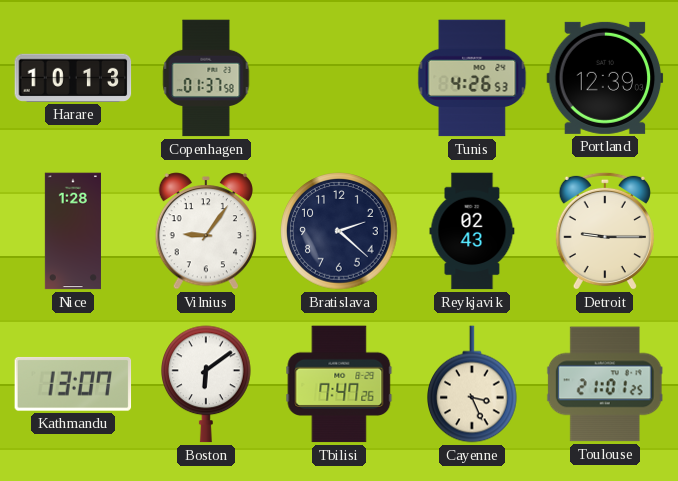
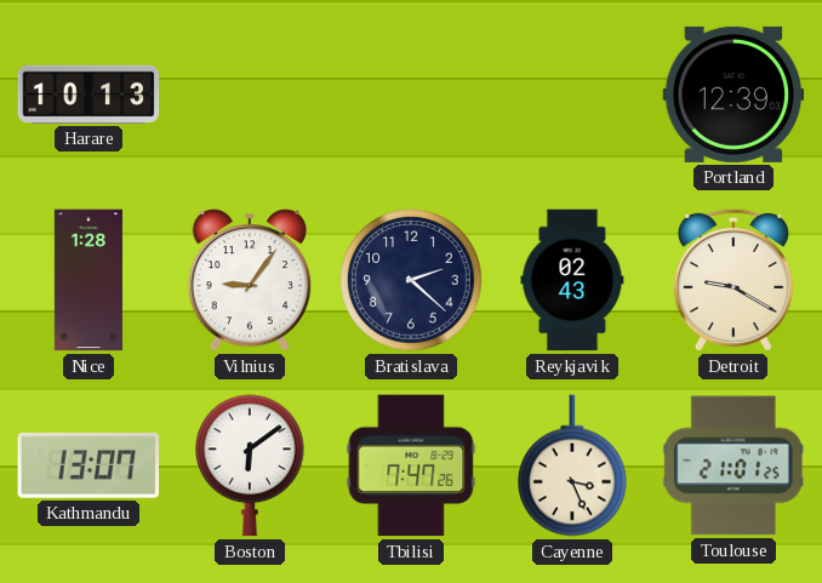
Copenhagen: 01:37 -> none (206, 78)
Tunis: 4:26 -> none (472, 78)
Detroit: 9:15 -> 9:20 (733, 280)
